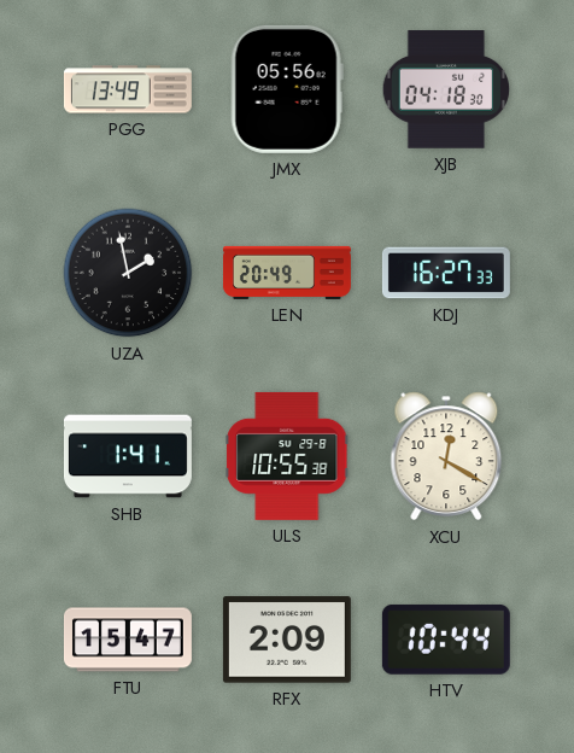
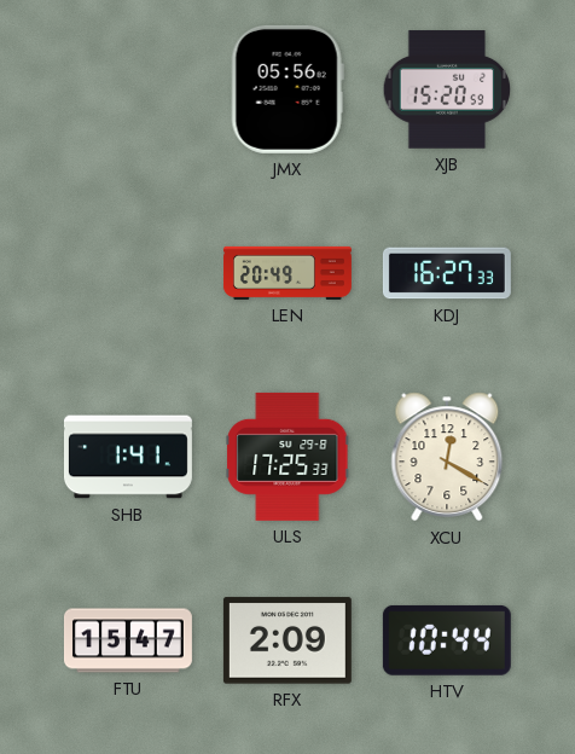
PGG: 13:49 -> none (128, 89)
XJB: 04:18 -> 15:20 (447, 89)
UZA: 1:58 -> none (128, 273)
ULS: 10:55 -> 17:25 (287, 457)
